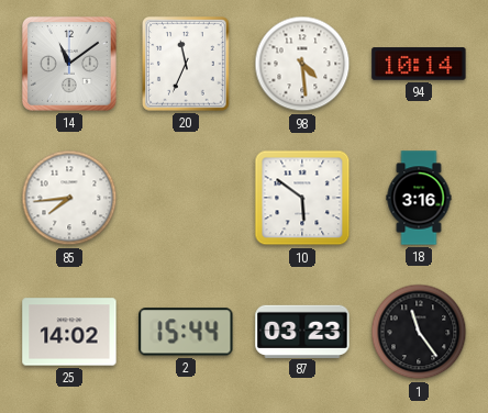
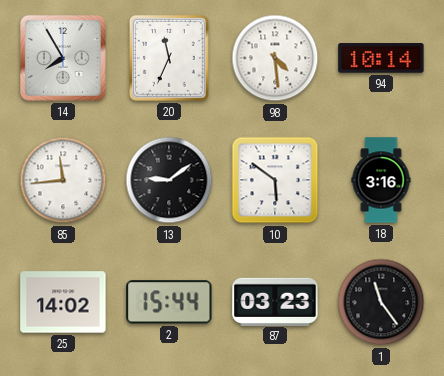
14: 11:09 -> 7:55 (63, 58)
85: 7:44 -> 11:44 (63, 180)
13: none -> 9:09 (169, 180)
